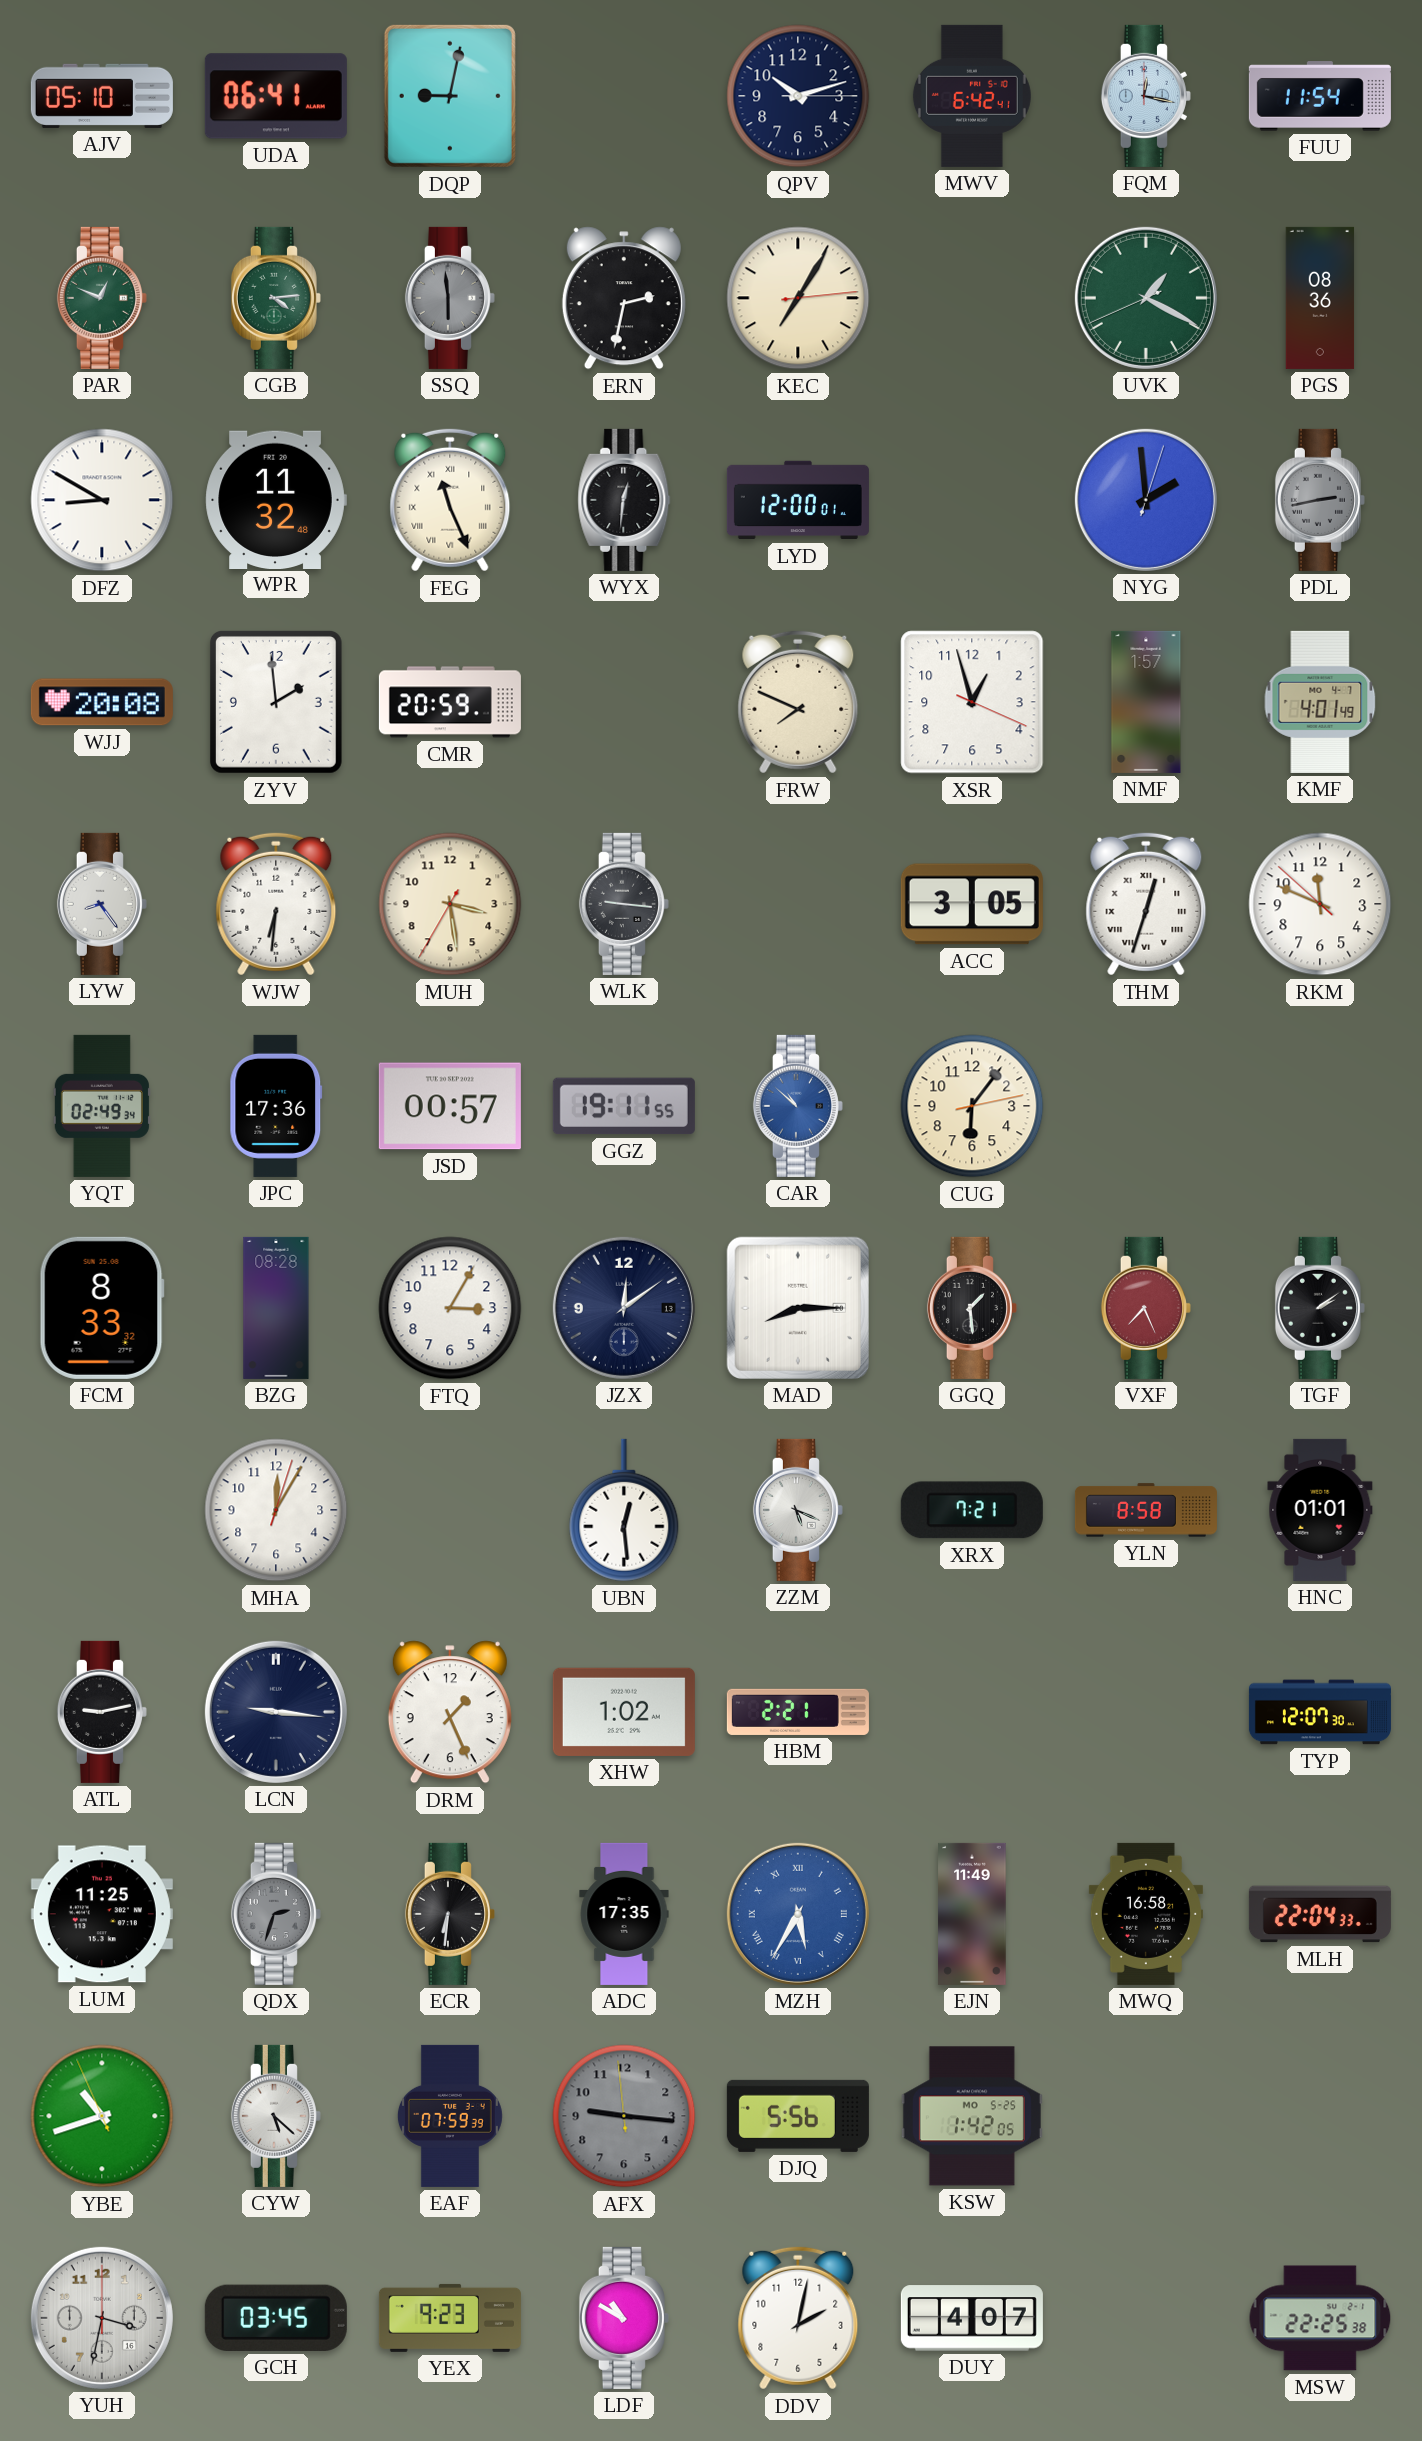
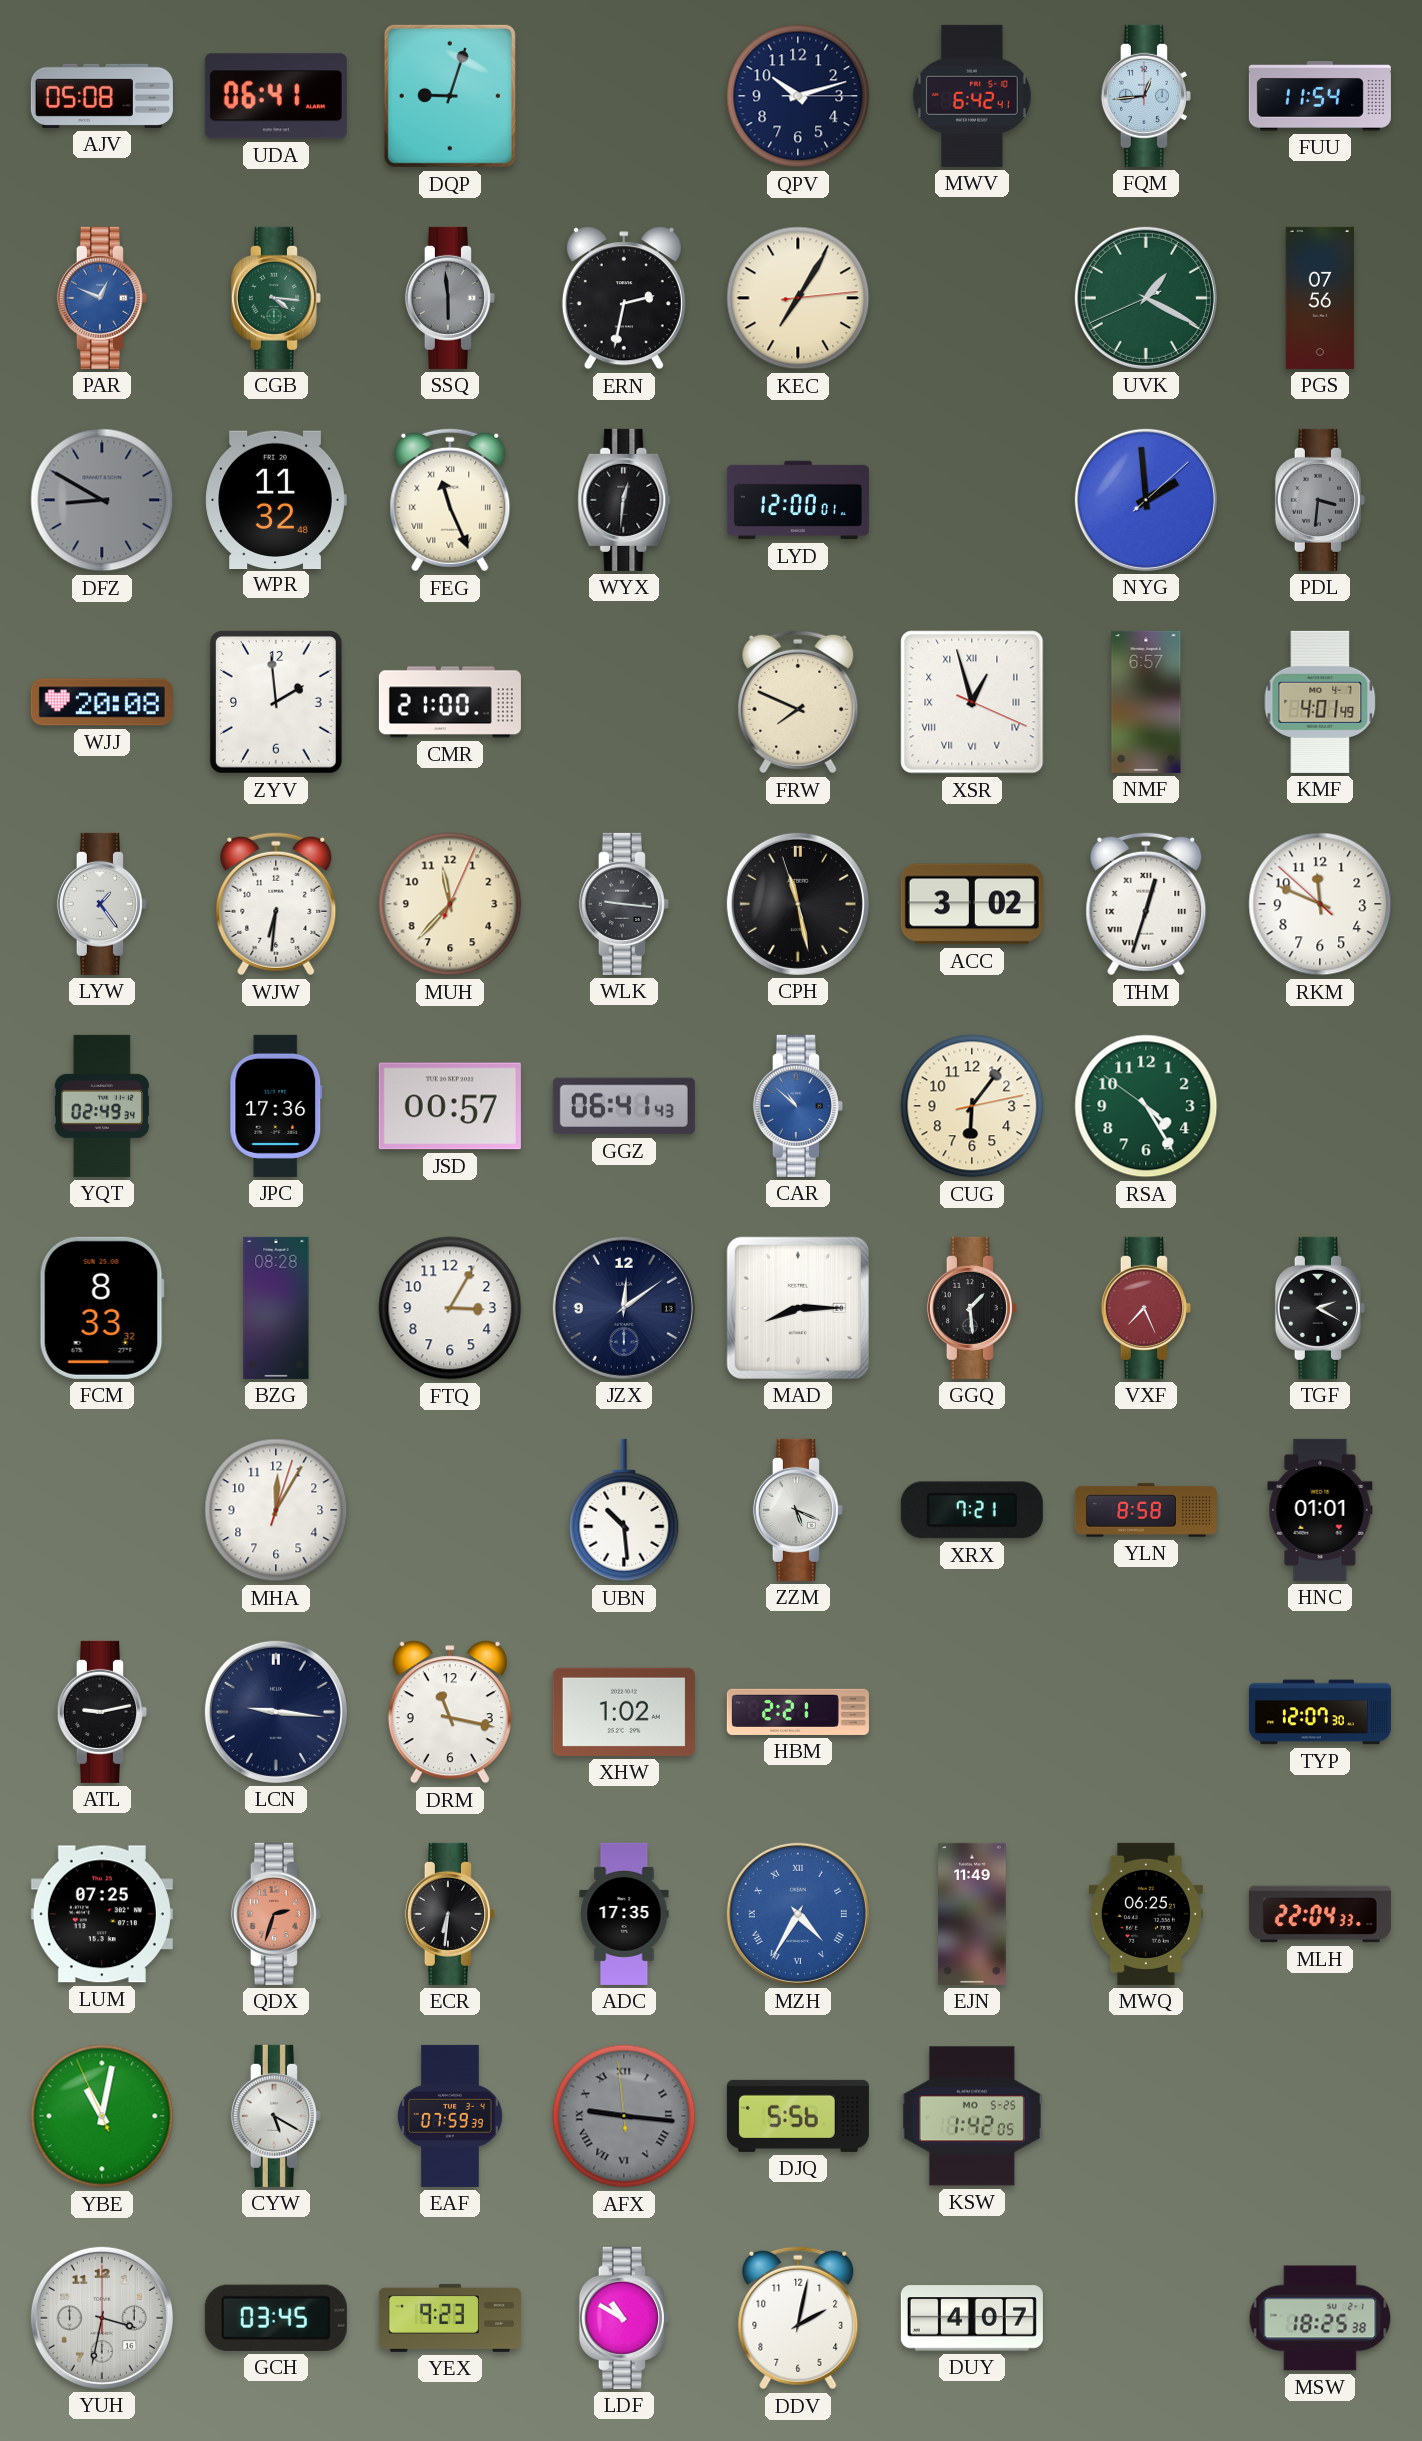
AJV: 05:10 -> 05:08 (102, 96)
DQP: 9:02 -> 9:03 (450, 96)
FQM: 12:17 -> 12:44 (1146, 96)
PAR dial: green -> blue (102, 298)
CGB: 4:14 -> 4:16 (276, 298)
PGS: 08:36 -> 07:56 (1320, 298)
DFZ dial: white -> grey (102, 500)
NYG: 1:59:03 -> 1:59:08 (1146, 500)
PDL: 2:43 -> 3:31 (1320, 500)
CMR: 20:59 -> 21:00 (450, 702)
XSR numerals: Arabic -> Roman (972, 702)
NMF: 1:57 -> 6:57 (1146, 702)
LYW: 8:24 -> 1:24 (102, 904)
MUH: 3:28 -> 11:37 (450, 904)
CPH: none -> 11:27 (798, 904)
ACC: 3:05 -> 3:02 (972, 904)
GGZ: 19:11 -> 06:41 (624, 1106)
RSA: none -> 4:24 (1146, 1106)
TGF: 2:09 -> 2:20 (1320, 1308)
UBN: 12:29 -> 10:29 (624, 1510)
DRM: 1:26 -> 11:17 (450, 1712)
LUM: 11:25 -> 07:25 (102, 1914)
QDX dial: grey -> salmon (276, 1914)
MZH: 5:35 -> 4:35 (798, 1914)
MWQ: 16:58 -> 06:25 (1146, 1914)
YBE: 10:41 -> 11:01 (102, 2116)
CYW: 5:22 -> 5:20 (276, 2116)
AFX numerals: Arabic -> Roman (624, 2116)
MSW: 22:25 -> 18:25 (1320, 2318)
